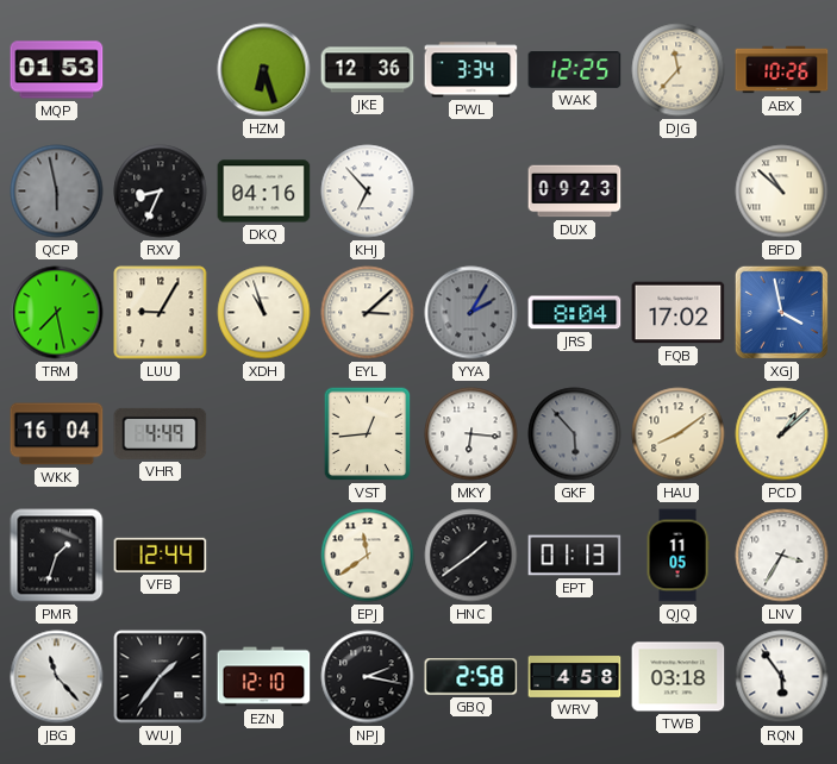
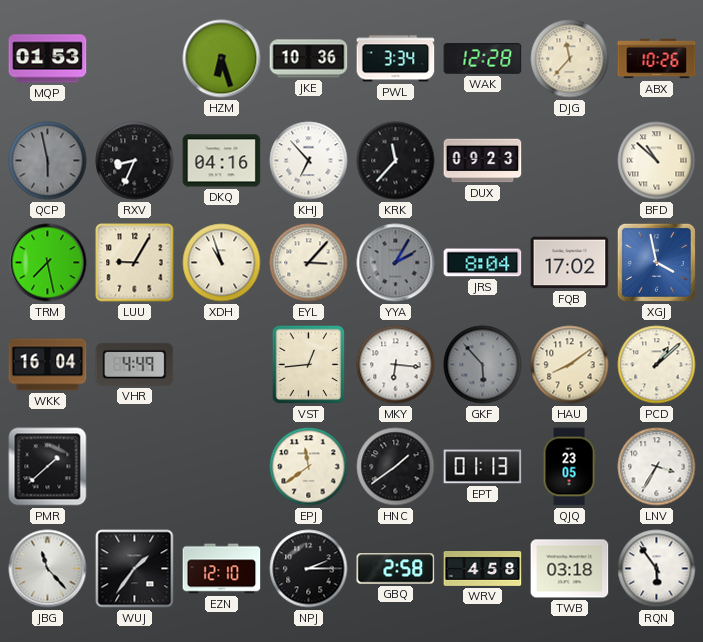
JKE: 12:36 -> 10:36 (309, 59)
WAK: 12:25 -> 12:28 (483, 59)
KRK: none -> 11:37 (396, 161)
EYL: 3:08 -> 3:07 (309, 263)
PMR: 1:33 -> 1:38 (48, 467)
VFB: 12:44 -> none (161, 555)
QJQ: 11:05 -> 23:05 (569, 467)
NPJ: 2:17 -> 2:15 (309, 569)
